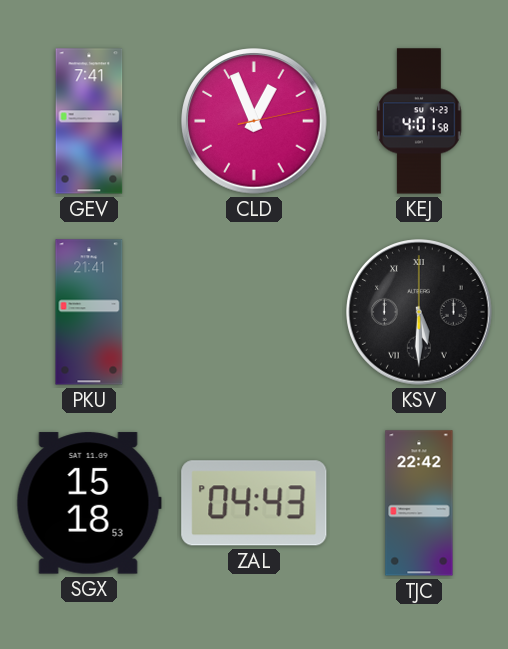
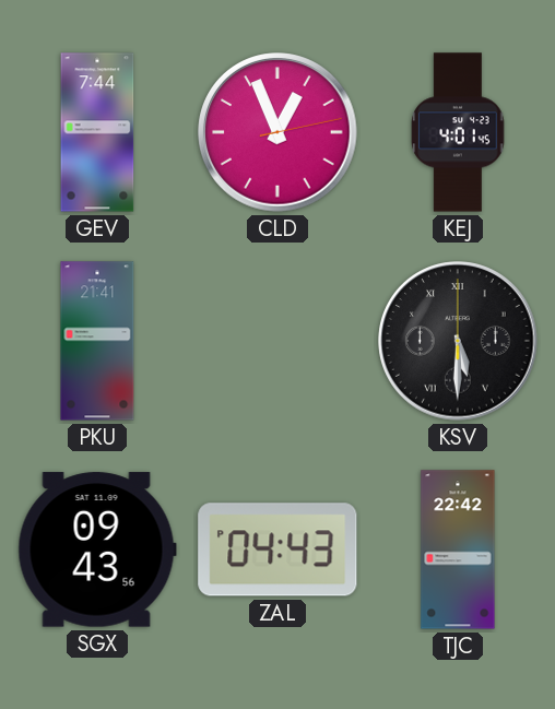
GEV: 7:41 -> 7:44 (97, 132)
KEJ: 4:01:58 -> 4:01:45 (458, 132)
SGX: 15:18 -> 09:43 (97, 550)
